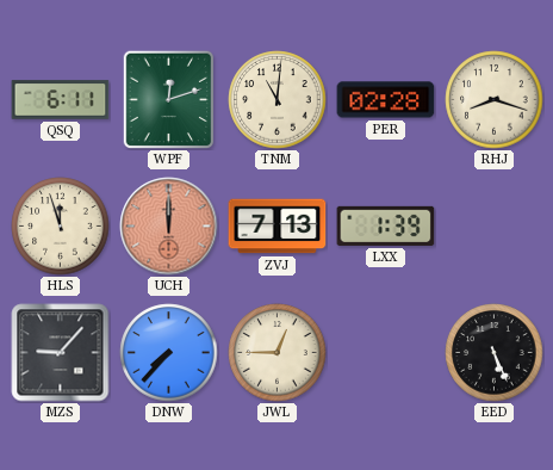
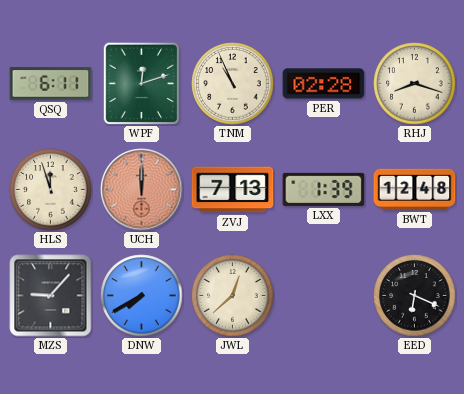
TNM: 11:01 -> 10:56 (233, 84)
BWT: none -> 12:48 (415, 189)
DNW: 7:37 -> 7:40 (142, 296)
JWL: 12:45 -> 12:38 (233, 296)
EED: 5:26 -> 6:19 (415, 296)
